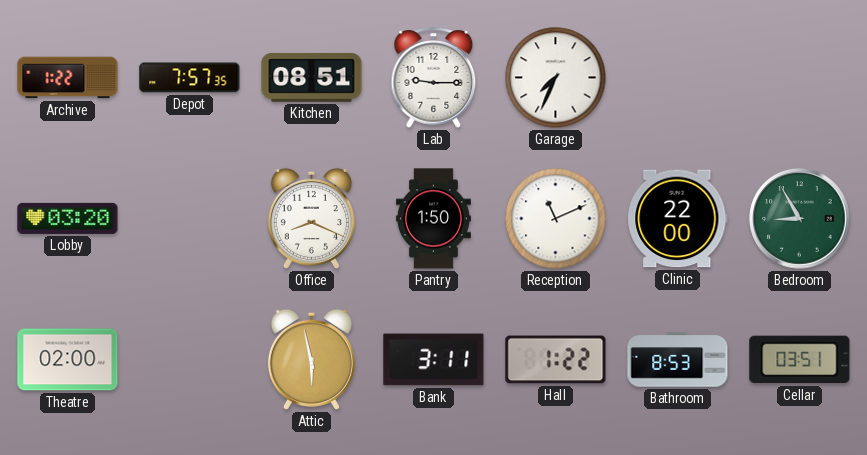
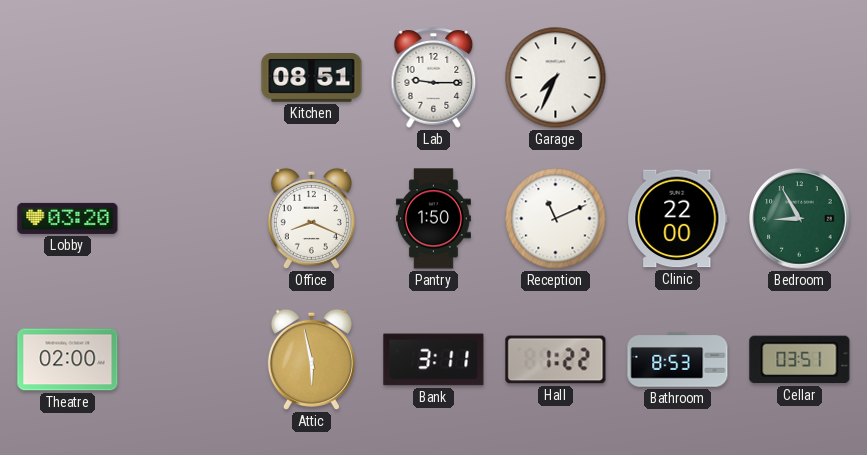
Archive: 1:22 -> none (68, 78)
Depot: 7:57 -> none (190, 78)
